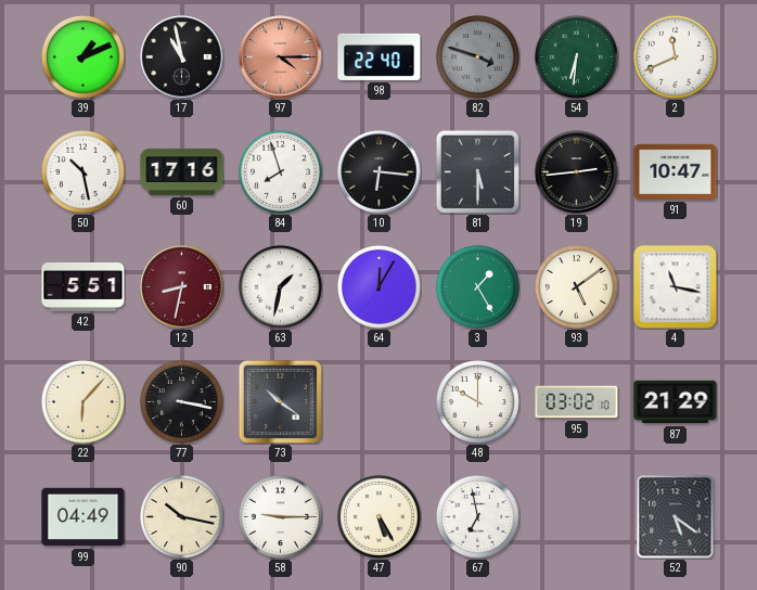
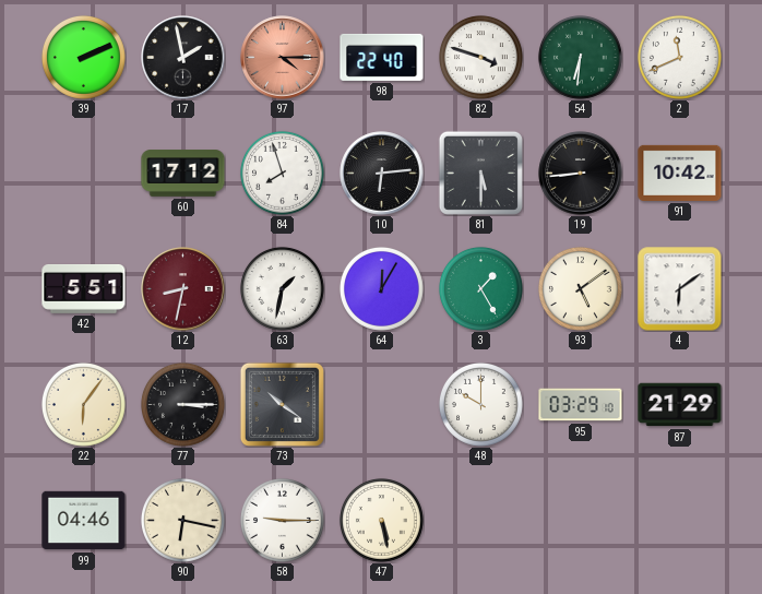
39: 1:11 -> 2:11 (84, 58)
17: 10:58 -> 1:58 (183, 58)
82 dial: grey -> white (481, 58)
50: 10:28 -> none (84, 172)
60: 17:16 -> 17:12 (183, 174)
10: 6:16 -> 6:14 (382, 174)
19: 2:44 -> 8:44 (581, 174)
91: 10:47 -> 10:42 (680, 173)
4: 11:17 -> 6:09 (680, 289)
22: 6:07 -> 6:06 (84, 405)
77: 3:17 -> 3:15 (183, 405)
95: 03:02 -> 03:29 (581, 405)
99: 04:49 -> 04:46 (84, 521)
90: 10:17 -> 6:17 (183, 521)
47: 5:25 -> 5:28 (382, 521)
67: 6:58 -> none (478, 517)
52: 5:21 -> none (676, 517)
